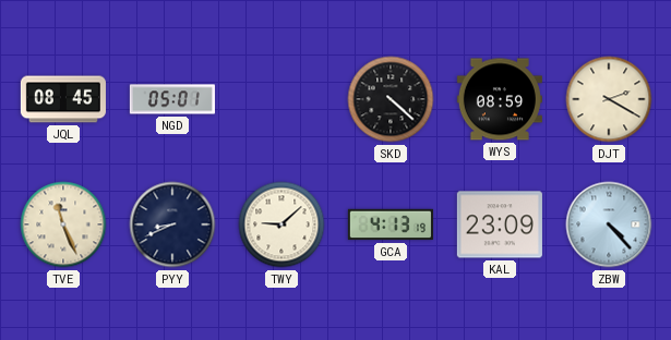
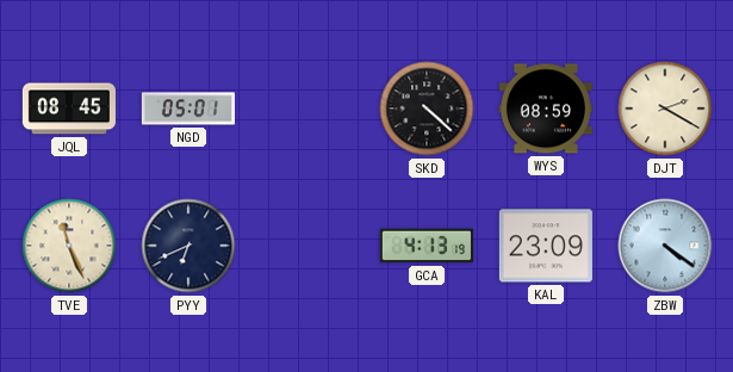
PYY: 8:41 -> 6:41 (188, 246)
TWY: 9:08 -> none (281, 224)
ZBW: 4:23 -> 4:21 (665, 246)
